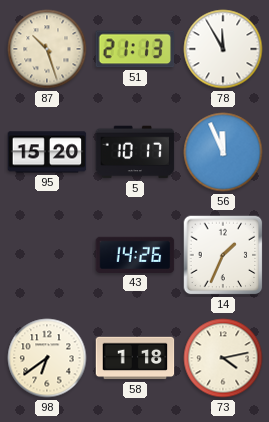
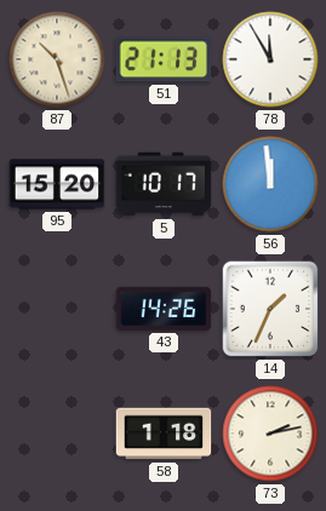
56: 11:56 -> 11:59 (270, 184)
98: 6:39 -> none (47, 358)
73: 4:13 -> 2:13 (270, 434)
